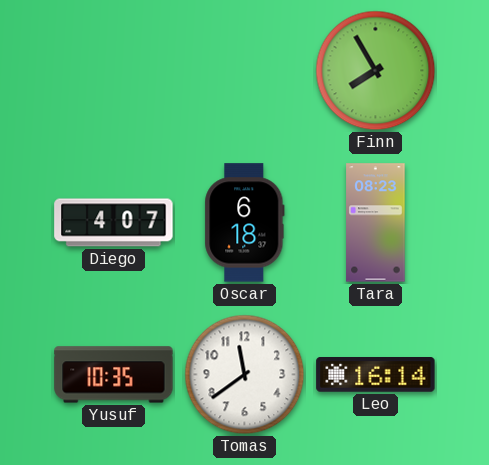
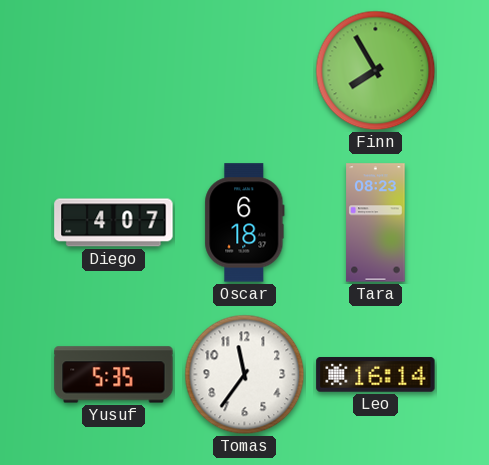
Yusuf: 10:35 -> 5:35 (114, 375)
Tomas: 11:39 -> 11:36 (245, 375)
